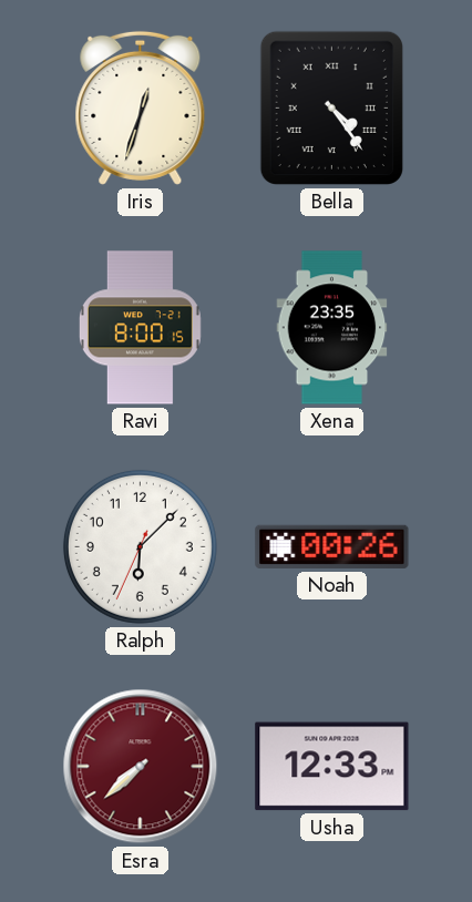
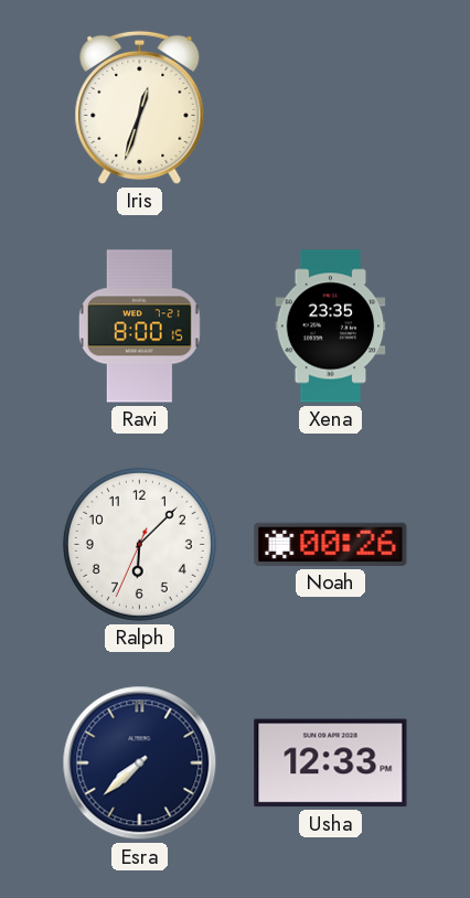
Bella: 4:24 -> none (331, 107)
Esra dial: burgundy -> navy (140, 763)
